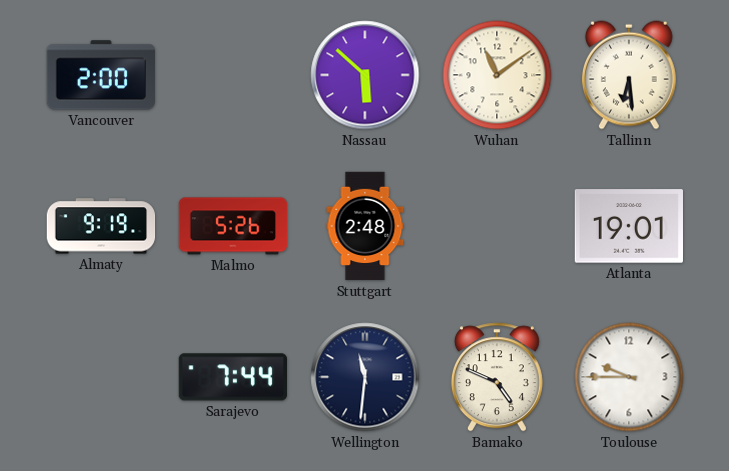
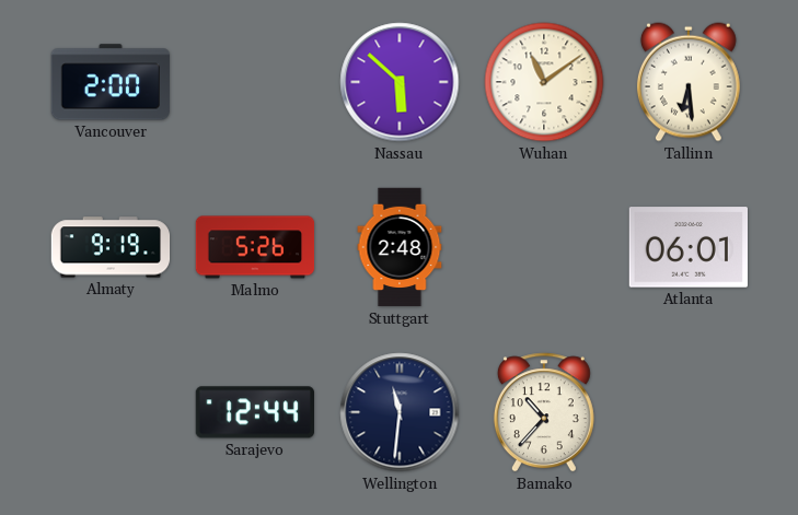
Atlanta: 19:01 -> 06:01 (687, 247)
Sarajevo: 7:44 -> 12:44 (254, 412)
Bamako: 4:49 -> 10:37 (544, 412)
Toulouse: 9:45 -> none (629, 377)
